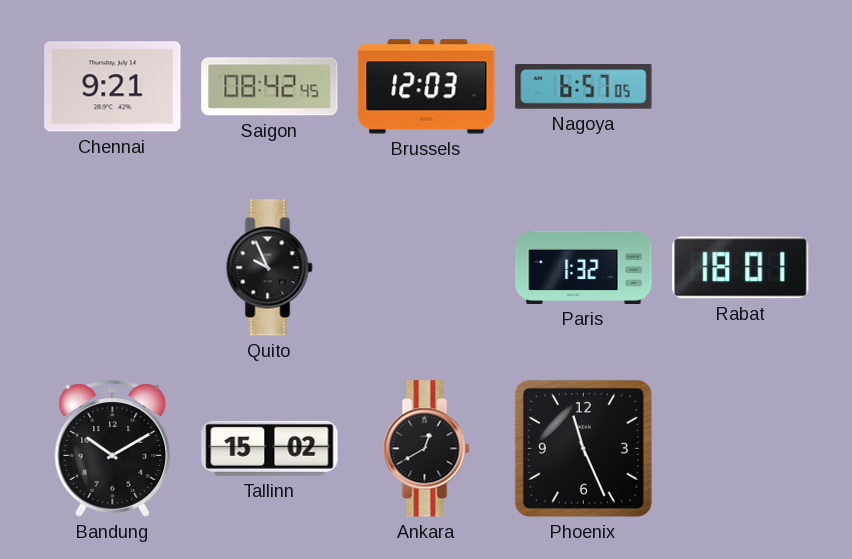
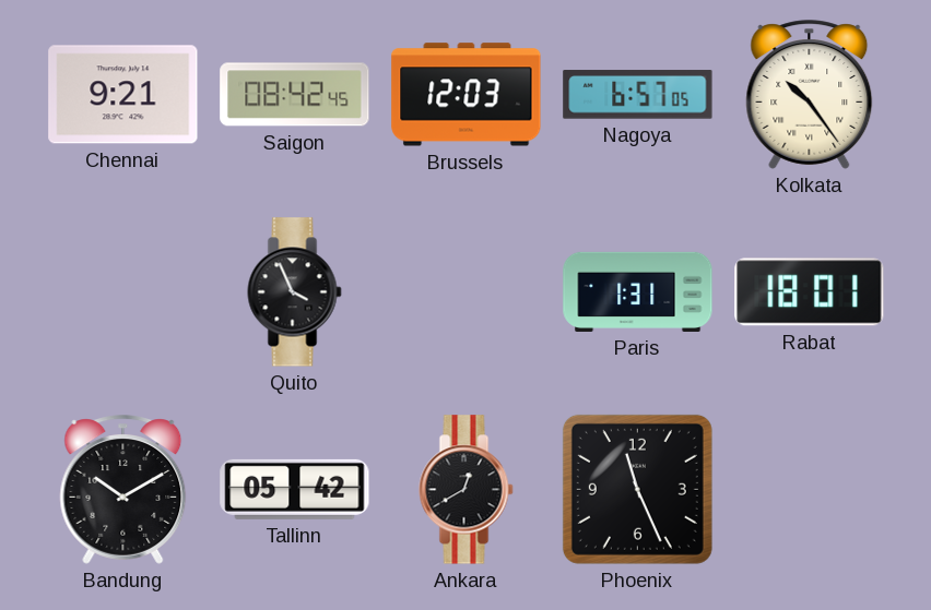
Kolkata: none -> 10:24 (810, 95)
Quito: 9:56 -> 3:56 (295, 292)
Paris: 1:32 -> 1:31 (638, 291)
Tallinn: 15:02 -> 05:42 (295, 489)
